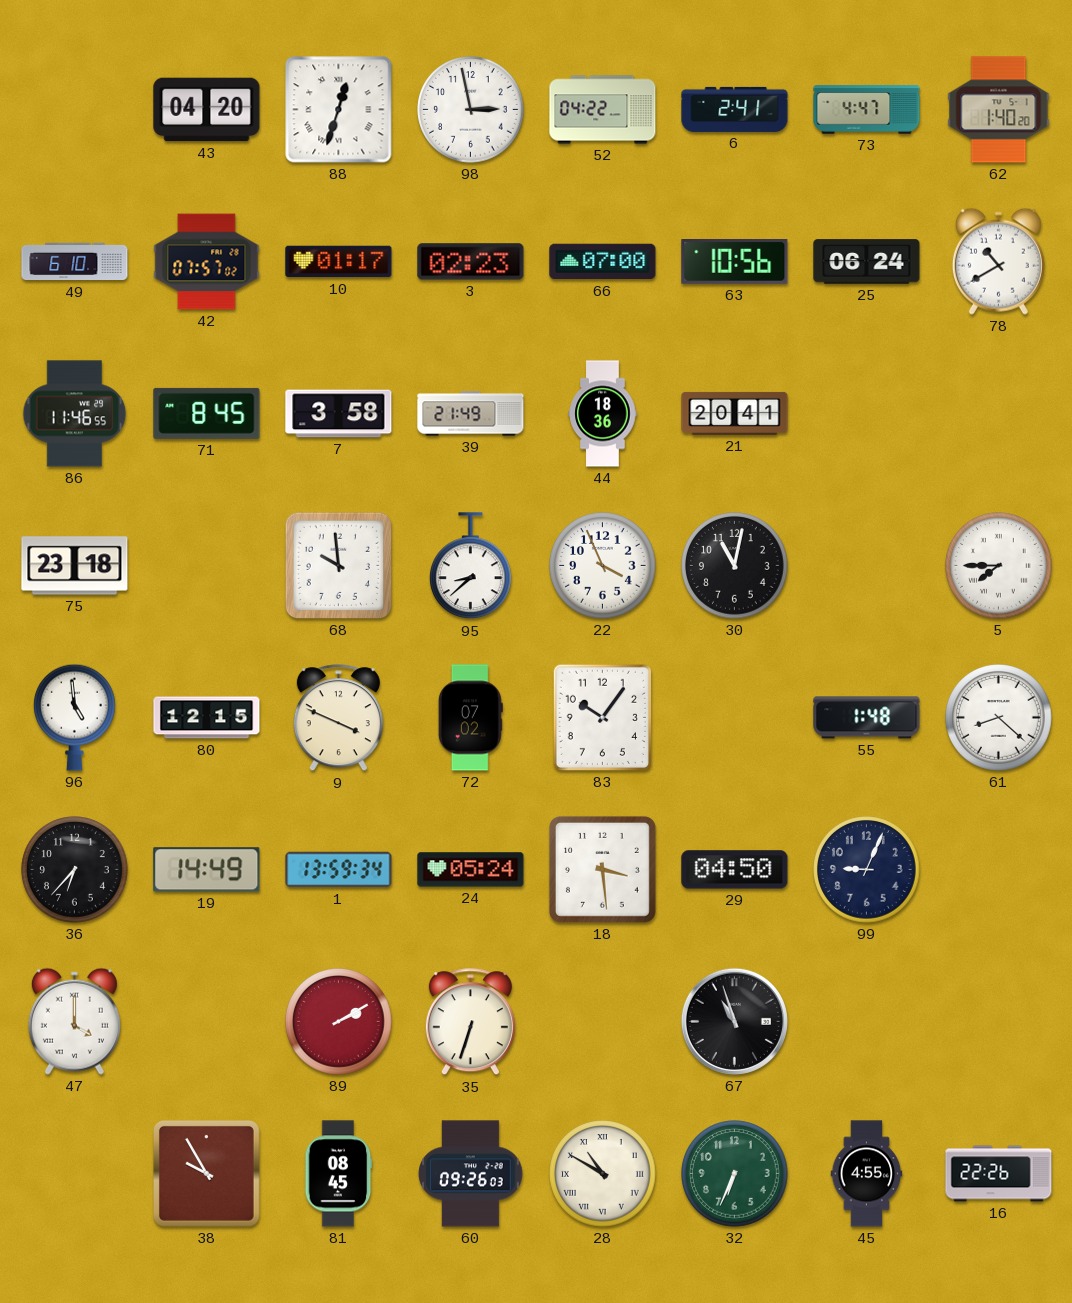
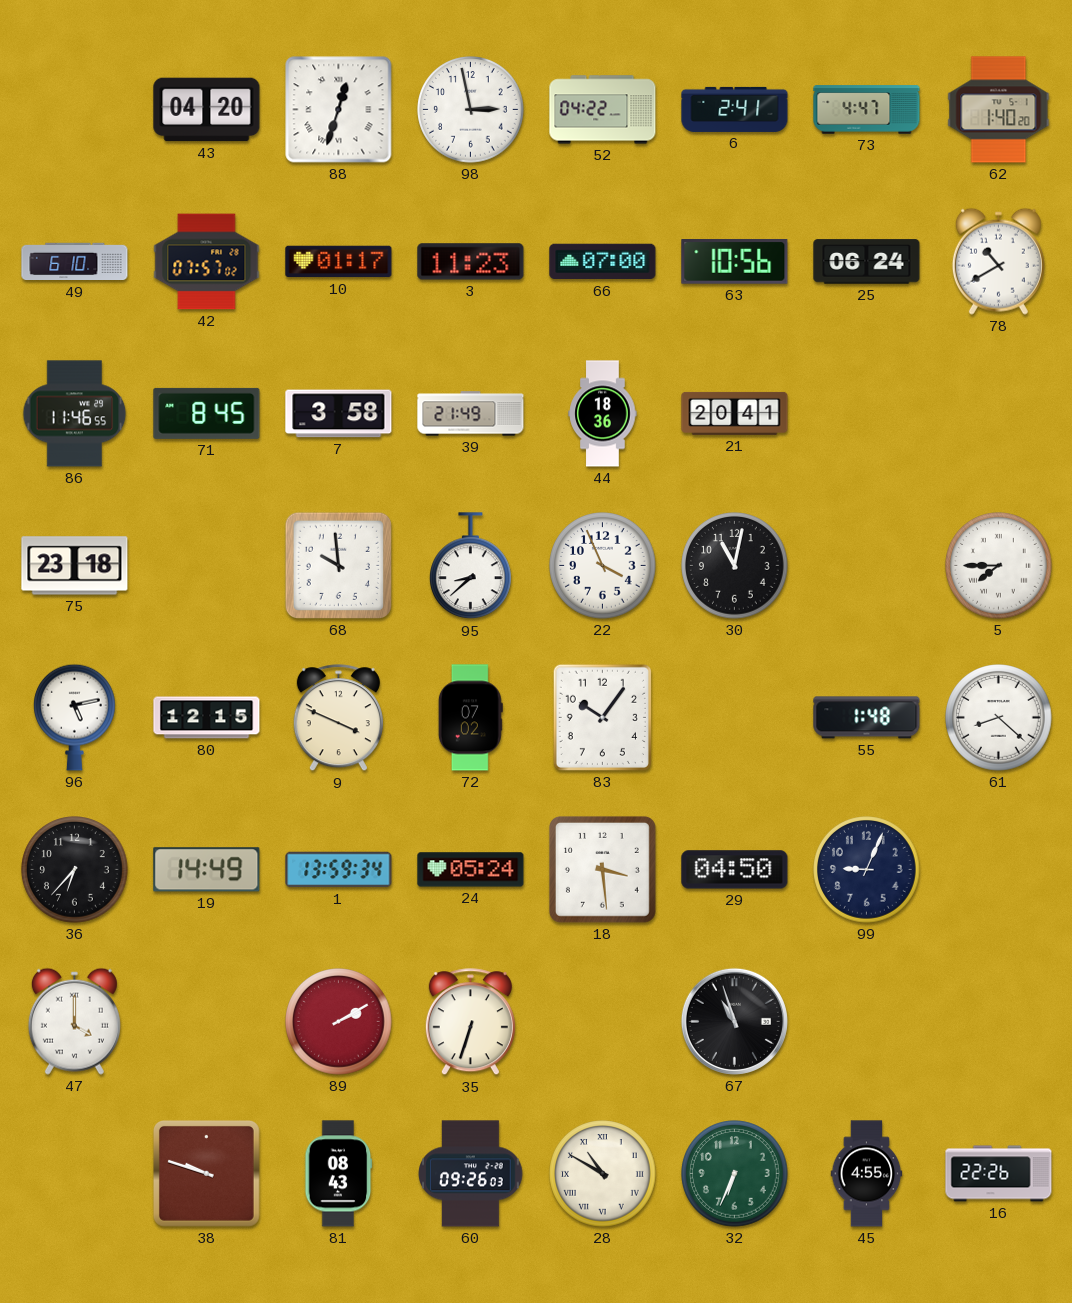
3: 02:23 -> 11:23 (471, 262)
96: 4:59 -> 5:13 (75, 717)
38: 9:55 -> 9:48 (206, 1173)
81: 08:45 -> 08:43 (339, 1174)
